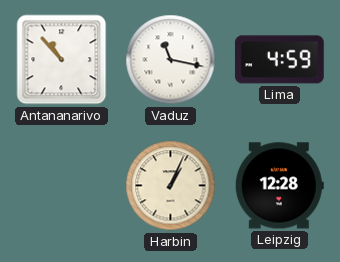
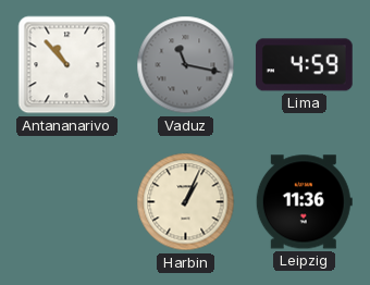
Vaduz dial: white -> grey (186, 65)
Leipzig: 12:28 -> 11:36 (304, 202)
